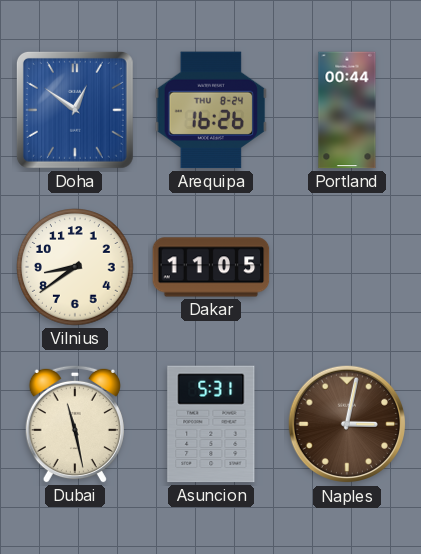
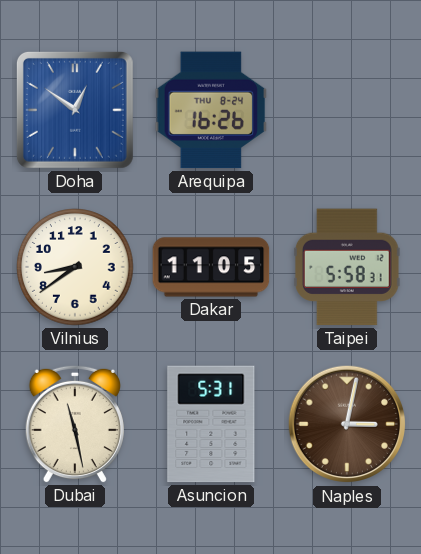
Portland: 00:44 -> none (347, 110)
Taipei: none -> 5:58 (348, 267)
